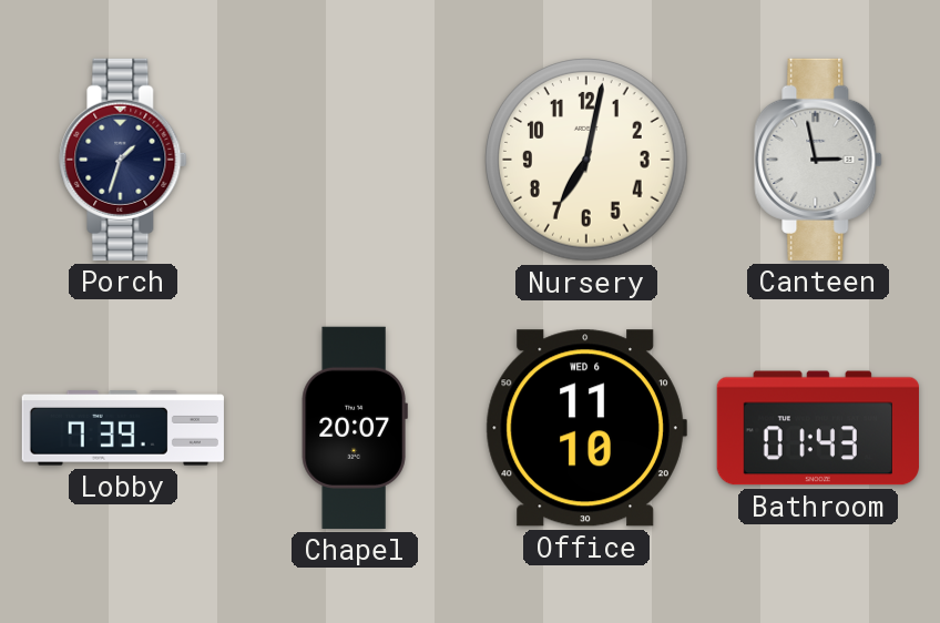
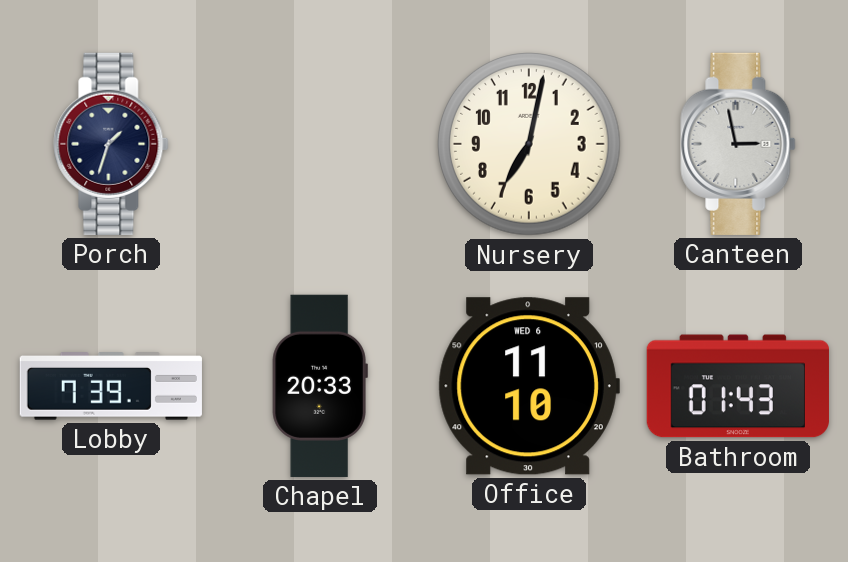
Chapel: 20:07 -> 20:33 (320, 386)
